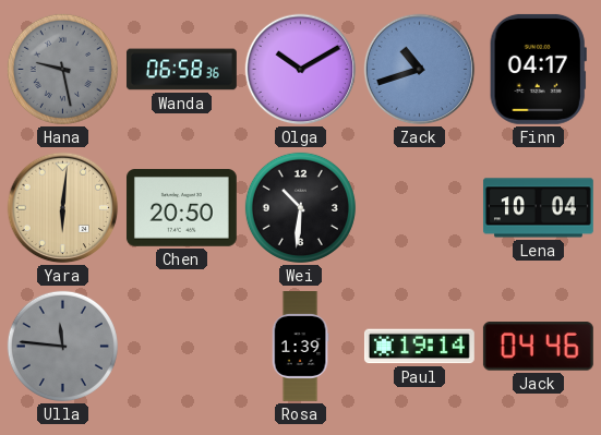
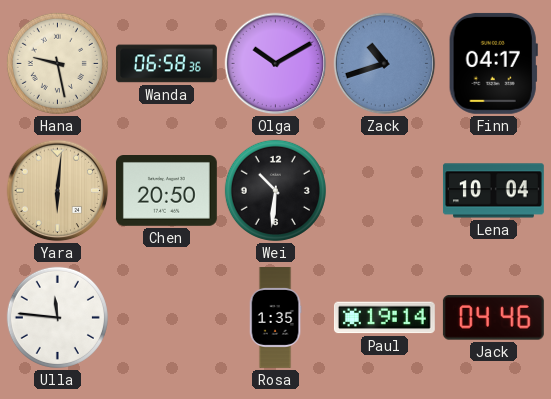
Hana dial: grey -> cream (57, 63)
Ulla dial: grey -> white (57, 317)
Rosa: 1:39 -> 1:35 (275, 318)
